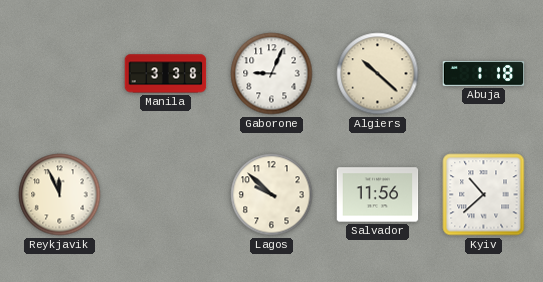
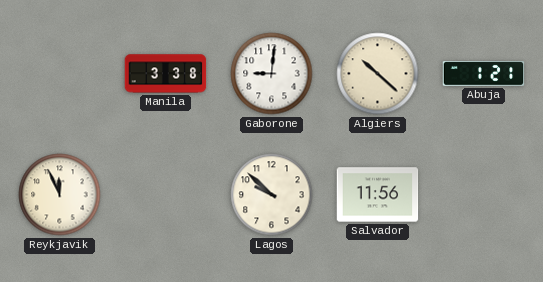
Gaborone: 9:04 -> 9:01 (272, 74)
Abuja: 1:18 -> 1:21 (484, 74)
Kyiv: 10:38 -> none (484, 195)
